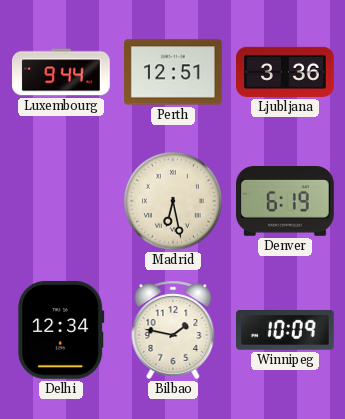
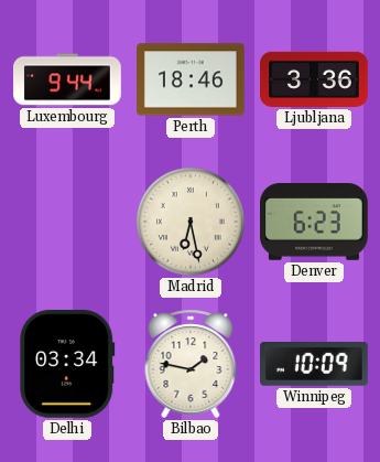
Perth: 12:51 -> 18:46 (192, 79)
Denver: 6:19 -> 6:23 (315, 223)
Delhi: 12:34 -> 03:34 (67, 364)
